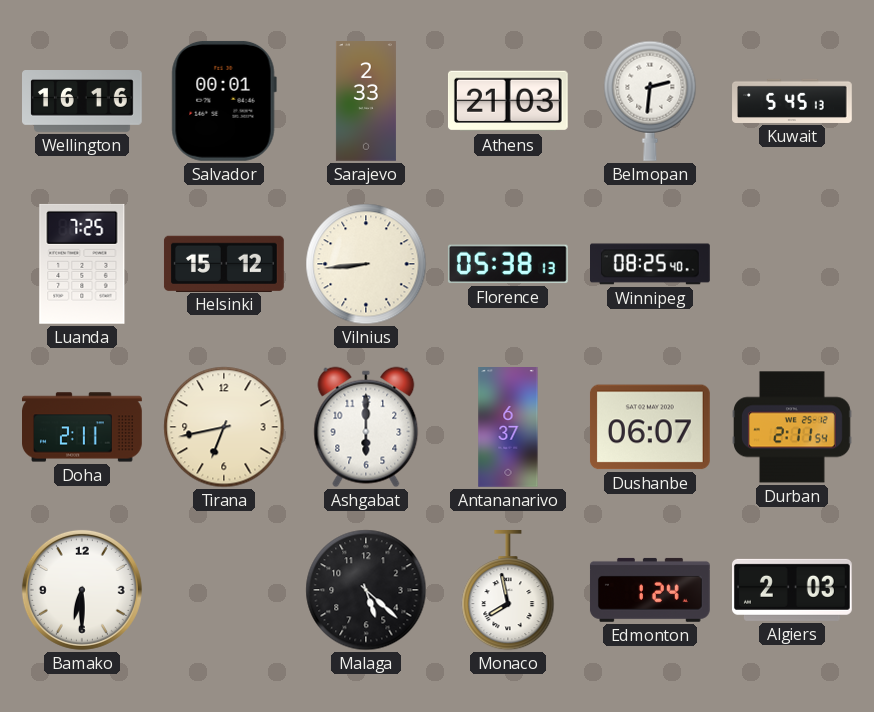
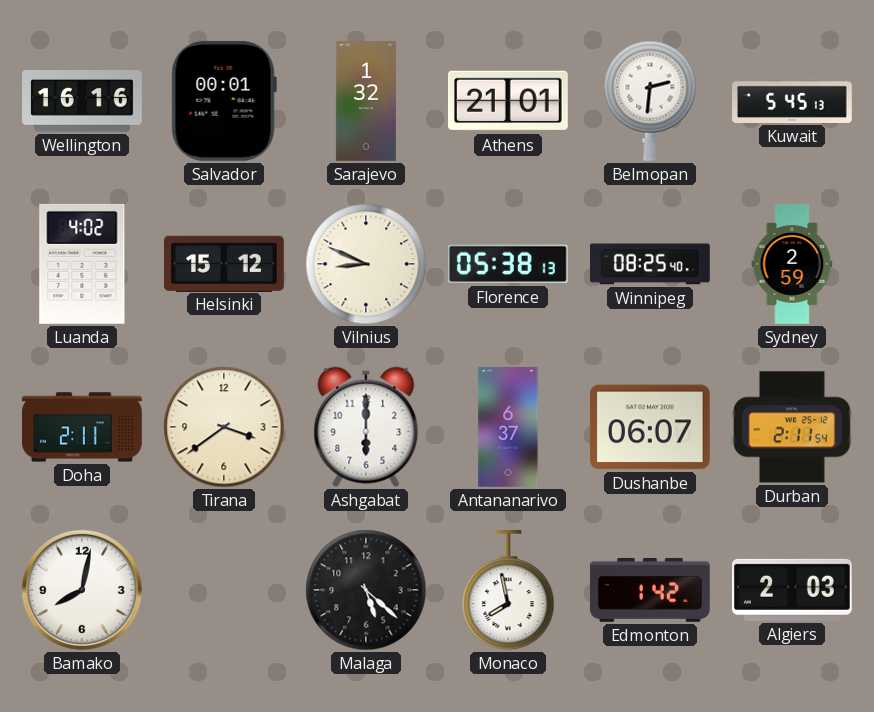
Sarajevo: 2:33 -> 1:32 (366, 102)
Athens: 21:03 -> 21:01 (508, 101)
Luanda: 7:25 -> 4:02 (82, 264)
Vilnius: 8:44 -> 8:49 (366, 264)
Sydney: none -> 2:59 (792, 265)
Tirana: 6:43 -> 3:39 (224, 427)
Bamako: 6:30 -> 8:02 (82, 590)
Edmonton: 1:24 -> 1:42 (650, 590)
